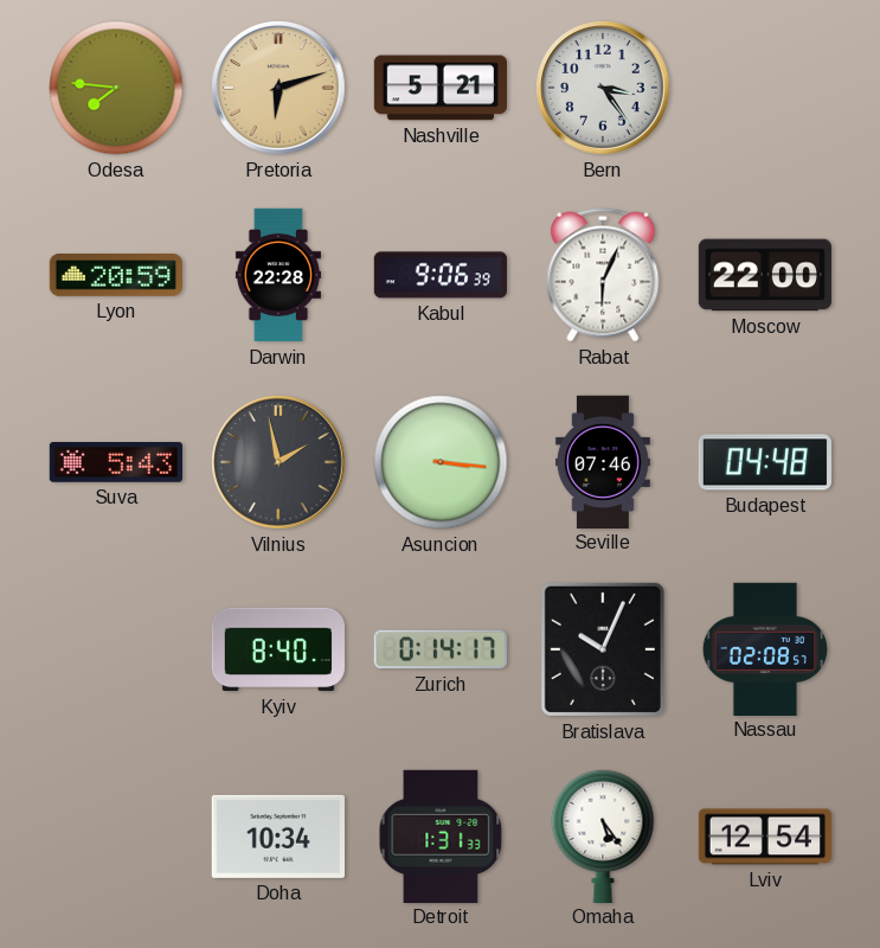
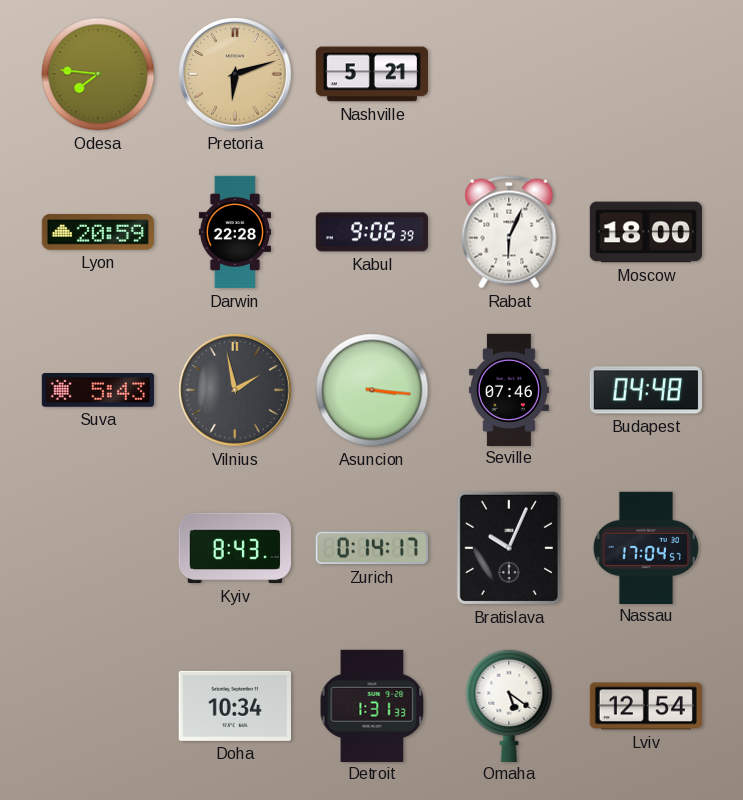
Bern: 3:24 -> none (604, 89)
Moscow: 22:00 -> 18:00 (645, 232)
Kyiv: 8:40 -> 8:43 (235, 548)
Nassau: 02:08 -> 17:04 (646, 547)
Omaha: 5:24 -> 5:21 (509, 705)
